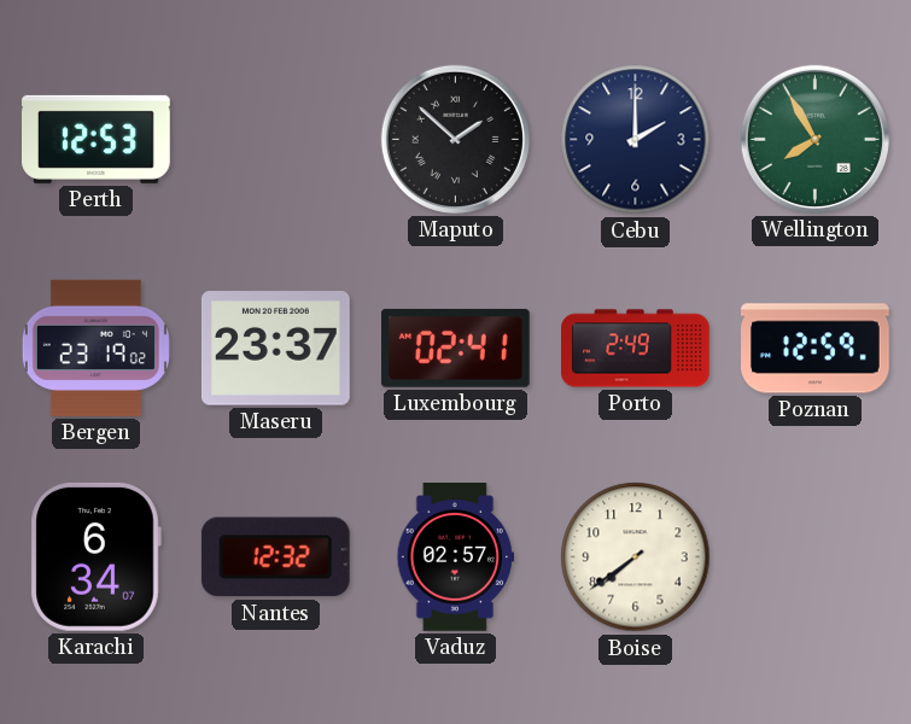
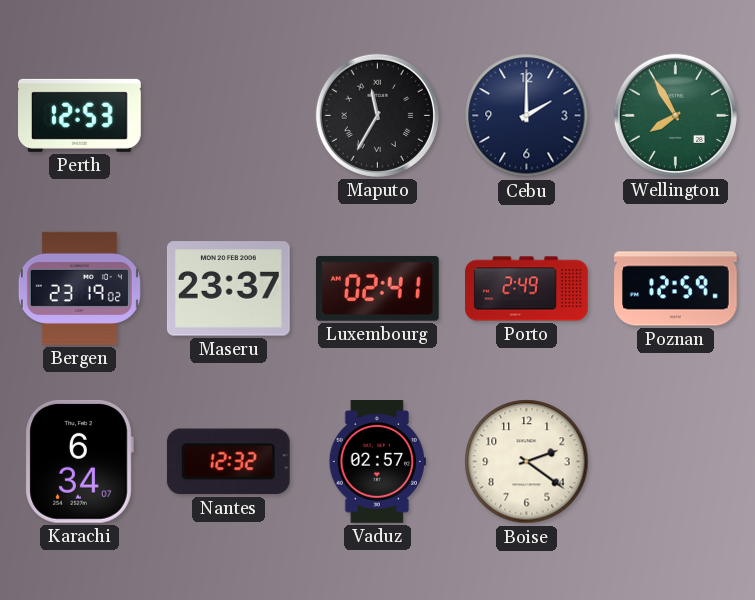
Maputo: 1:52 -> 11:35 (377, 115)
Boise: 7:39 -> 2:21 (527, 462)
